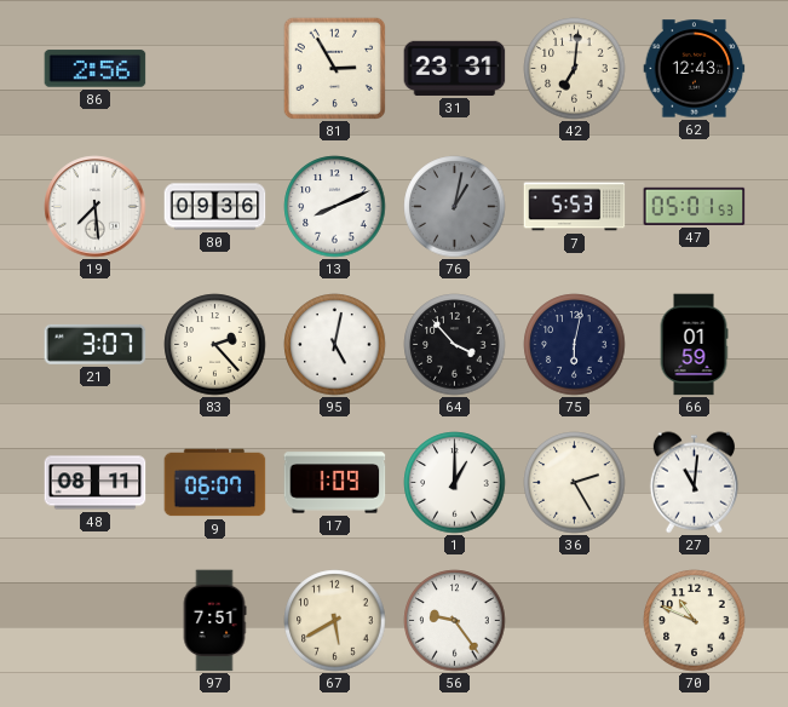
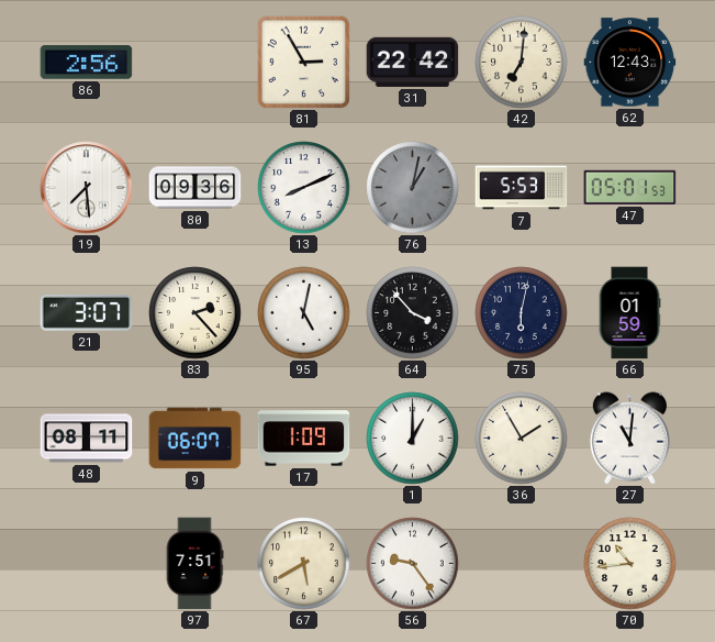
31: 23:31 -> 22:42 (413, 62)
36: 2:25 -> 1:55 (522, 439)
70: 10:49 -> 10:44 (630, 564)
